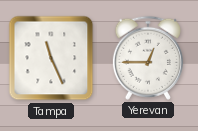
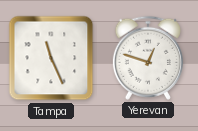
Yerevan: 12:45 -> 12:48 (148, 58)
